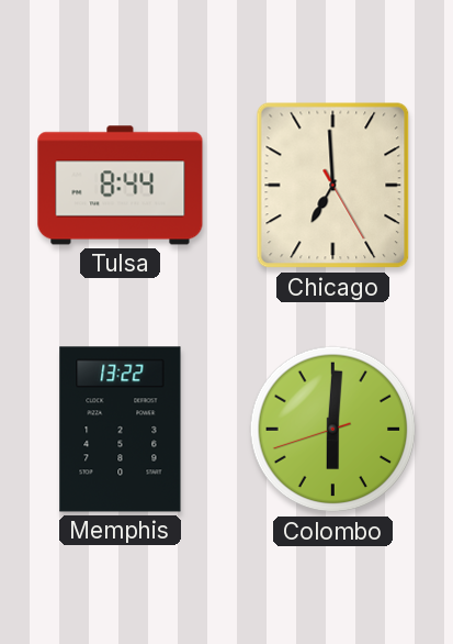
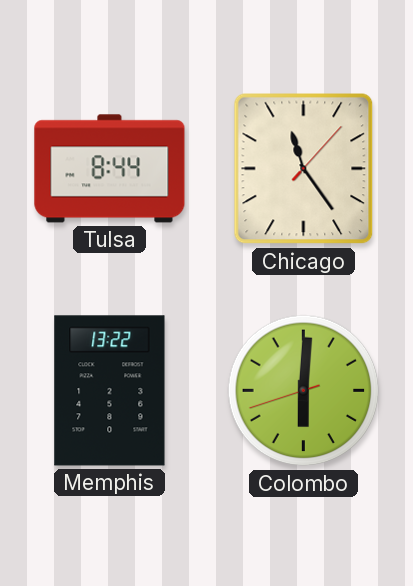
Chicago: 6:59 -> 11:24 (304, 169)
